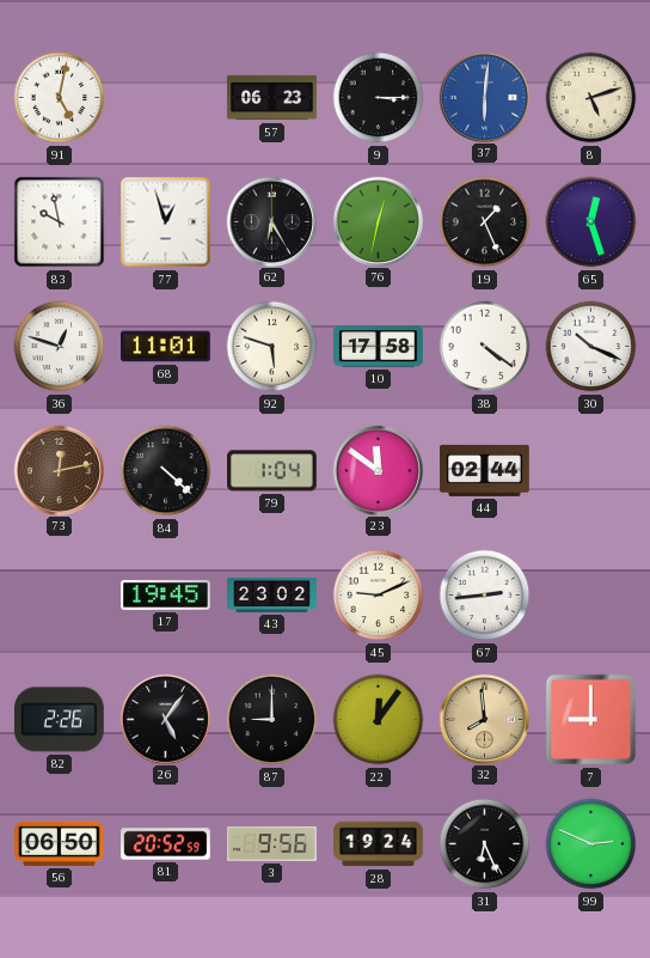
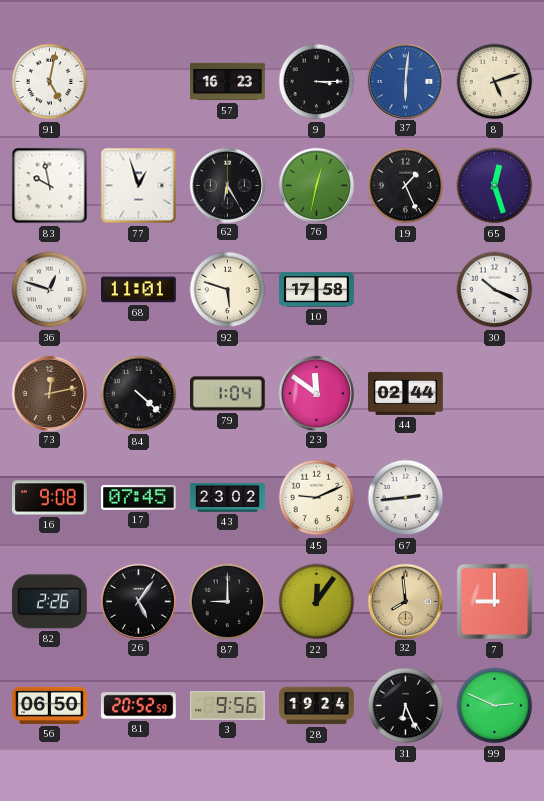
57: 06:23 -> 16:23 (228, 82)
38: 4:21 -> none (485, 347)
16: none -> 9:08 (50, 498)
17: 19:45 -> 07:45 (139, 497)
